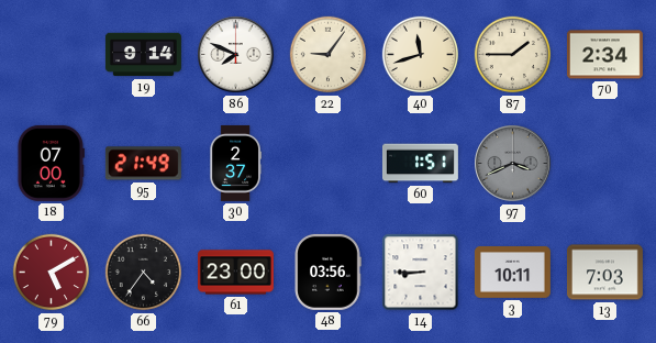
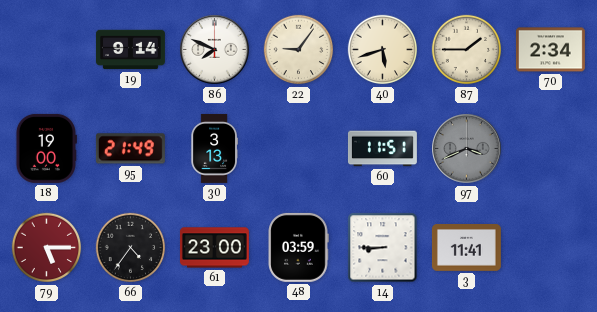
40: 11:42 -> 5:42 (383, 50)
18: 07:00 -> 19:00 (46, 148)
30: 2:37 -> 3:13 (214, 148)
60: 1:51 -> 11:51 (382, 149)
79: 5:10 -> 5:15 (47, 248)
48: 03:56 -> 03:59 (298, 247)
3: 10:11 -> 11:41 (466, 248)
13: 7:03 -> none (604, 273)
